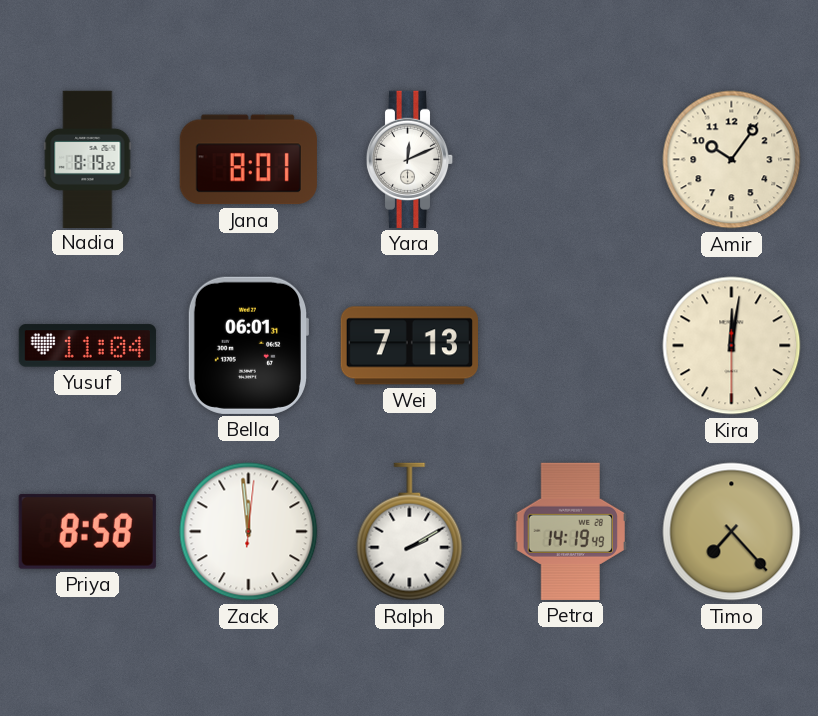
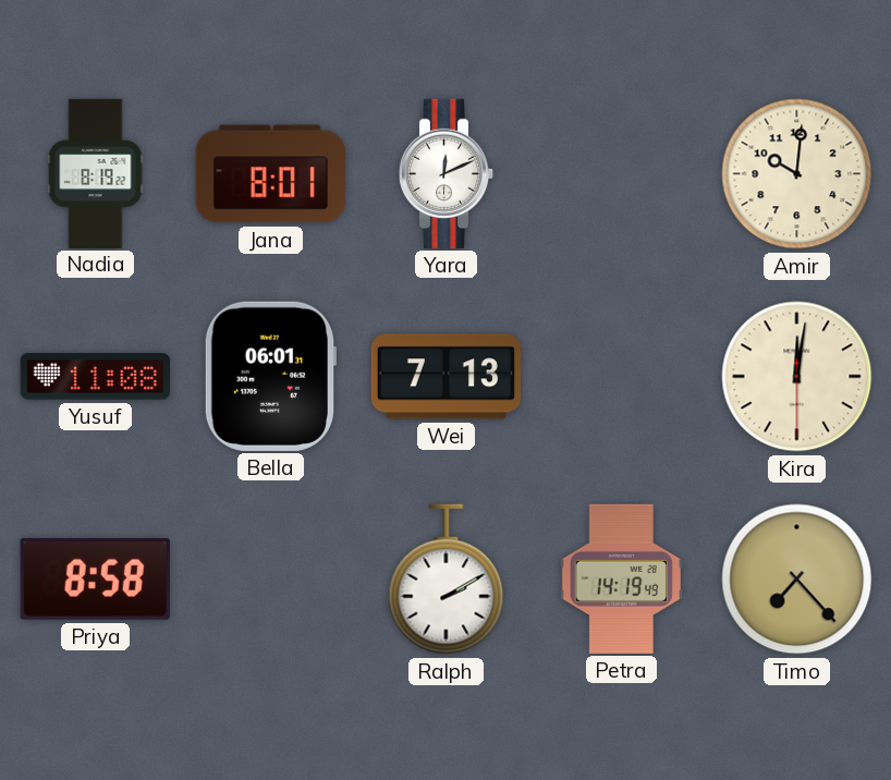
Amir: 10:06 -> 10:01 (797, 174)
Yusuf: 11:04 -> 11:08 (95, 377)
Zack: 11:59 -> none (249, 532)
